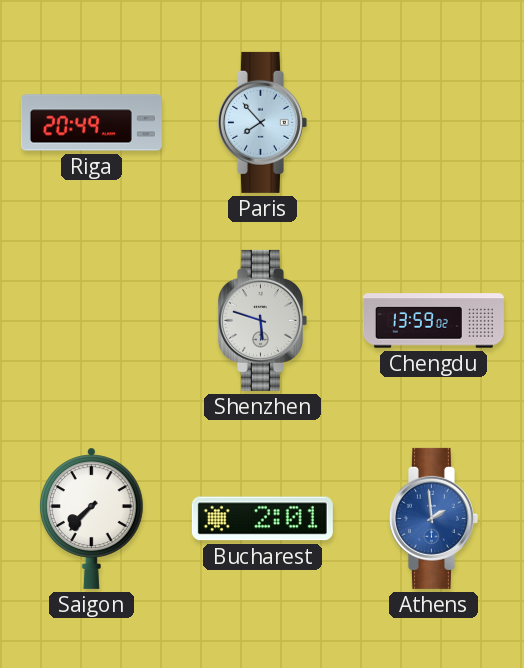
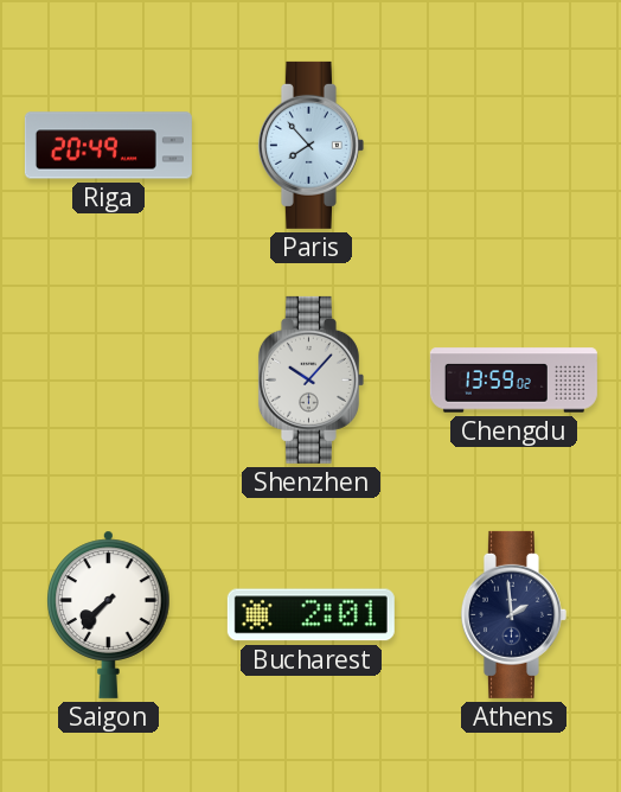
Shenzhen: 5:48 -> 10:07 (310, 379)
Athens dial: blue -> navy (513, 614)
